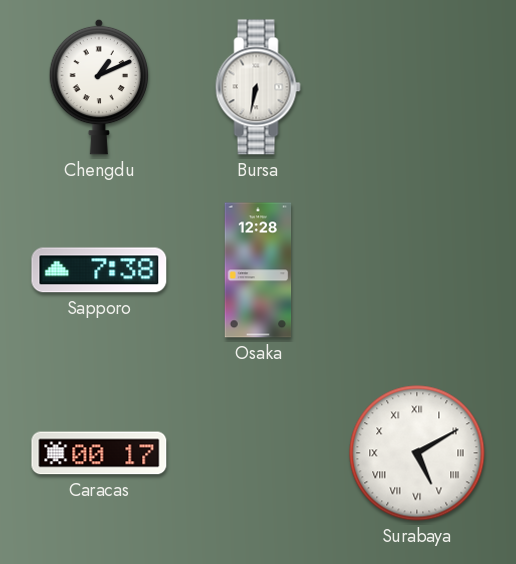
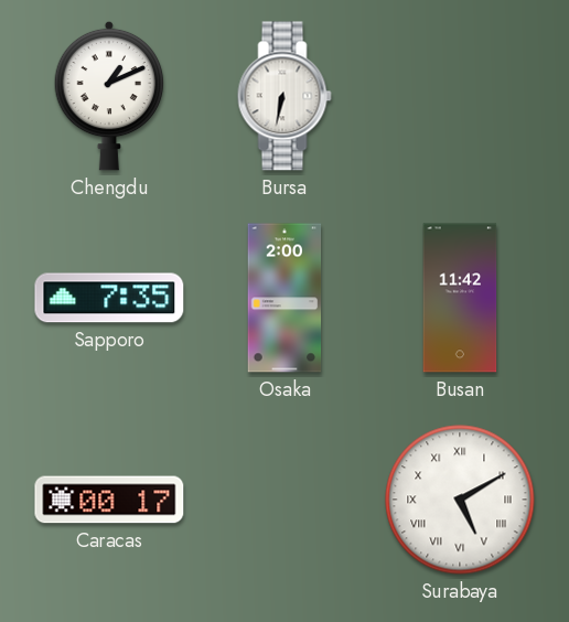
Sapporo: 7:38 -> 7:35 (109, 298)
Osaka: 12:28 -> 2:00 (284, 298)
Busan: none -> 11:42 (460, 298)
